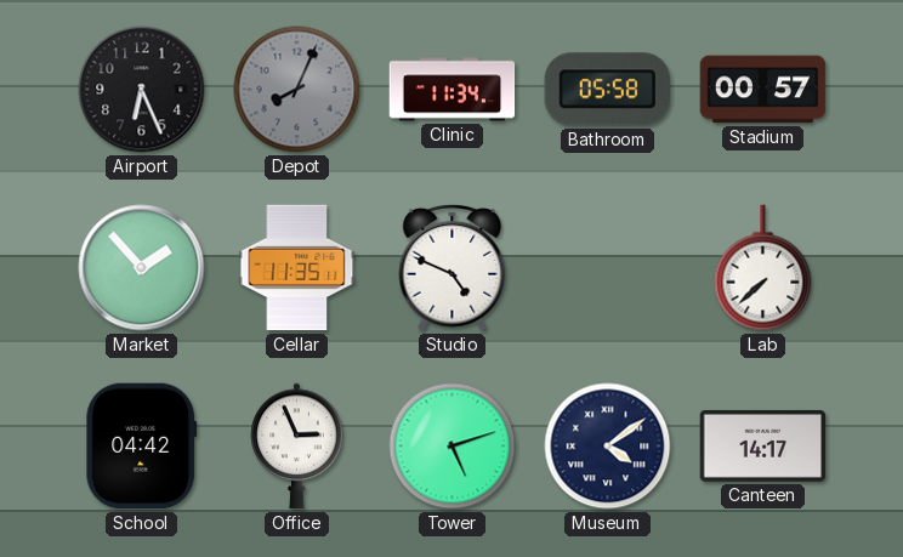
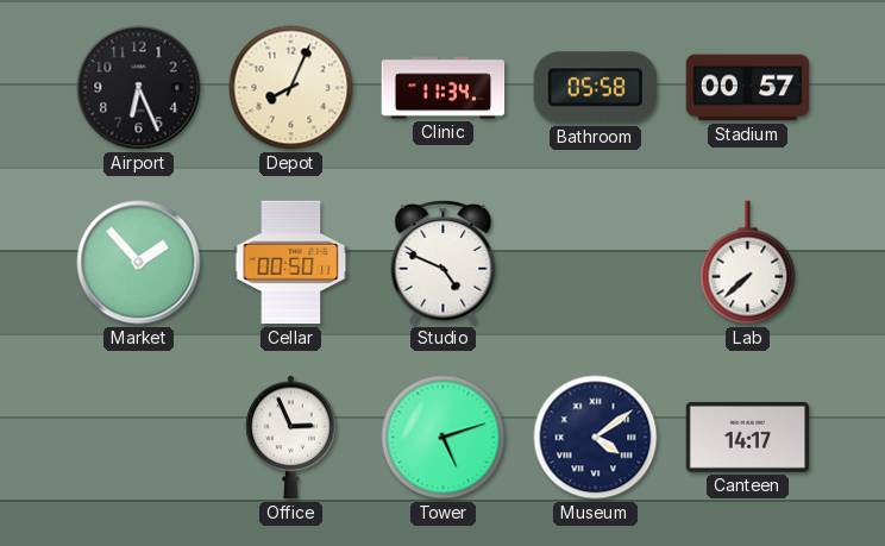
Depot dial: grey -> cream (291, 88)
Cellar: 11:35 -> 00:50 (291, 263)
School: 04:42 -> none (142, 447)
